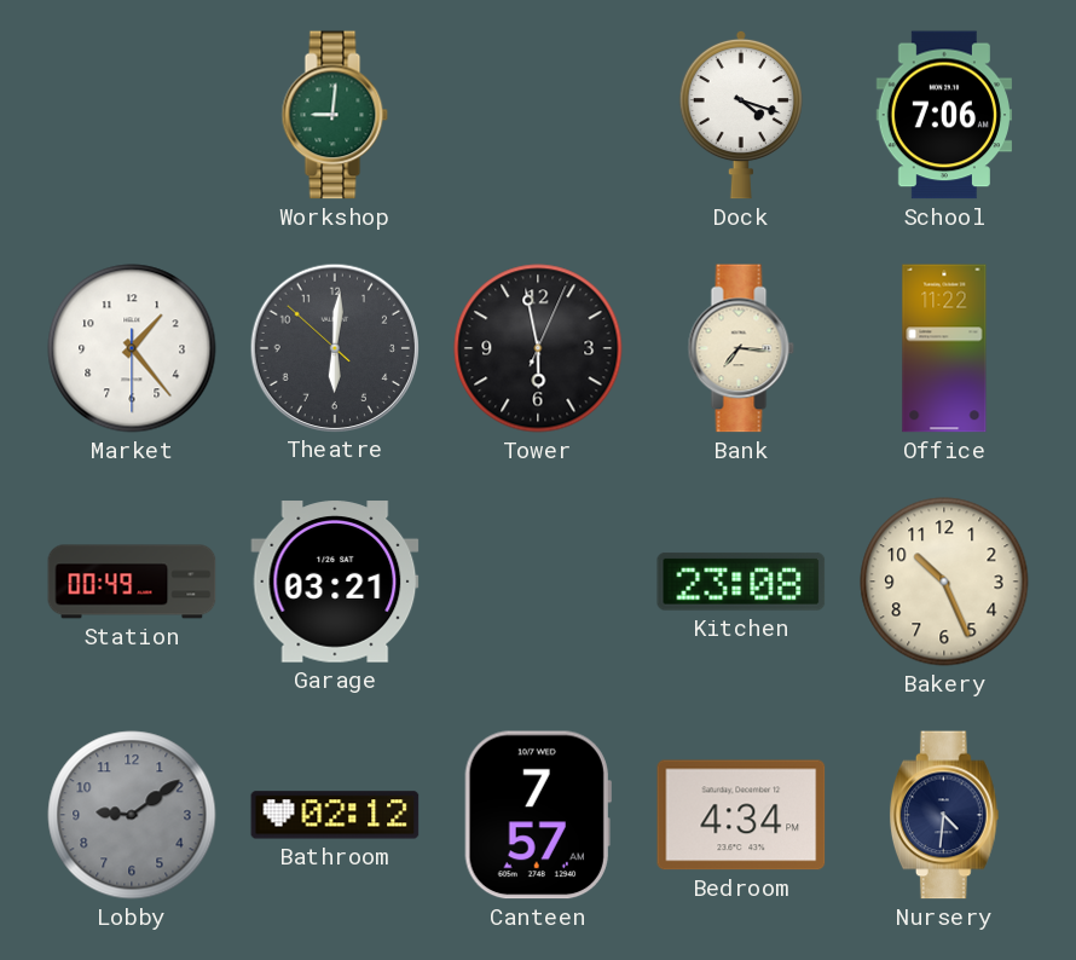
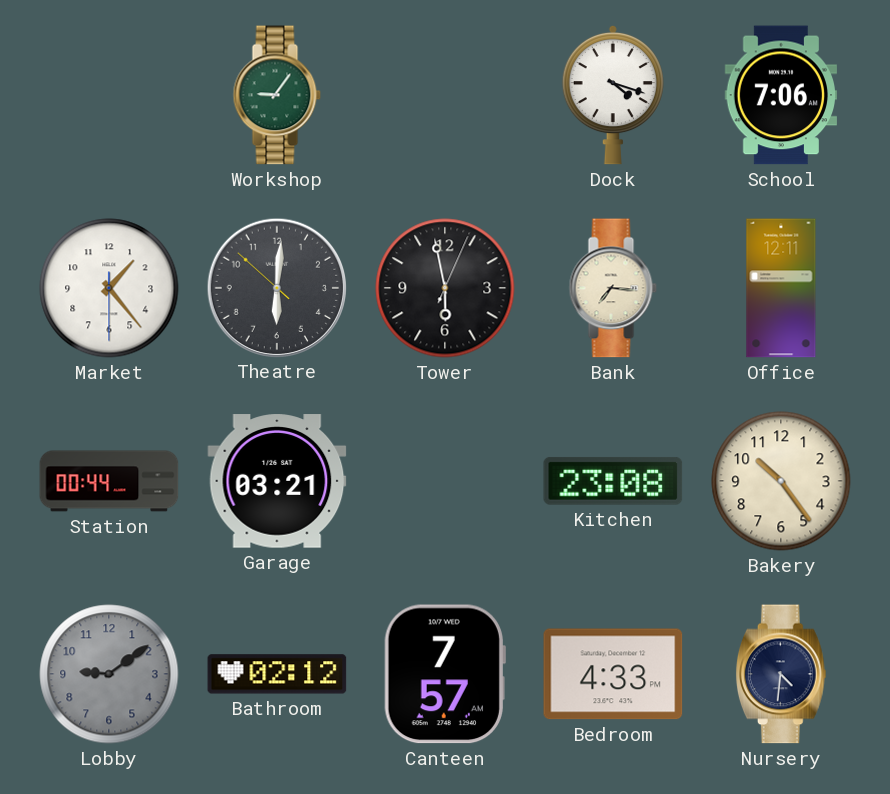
Workshop: 9:01 -> 9:06 (277, 95)
Office: 11:22 -> 12:11 (781, 288)
Station: 00:49 -> 00:44 (109, 481)
Bakery: 10:26 -> 10:24 (781, 481)
Bedroom: 4:34 -> 4:33 (613, 674)
